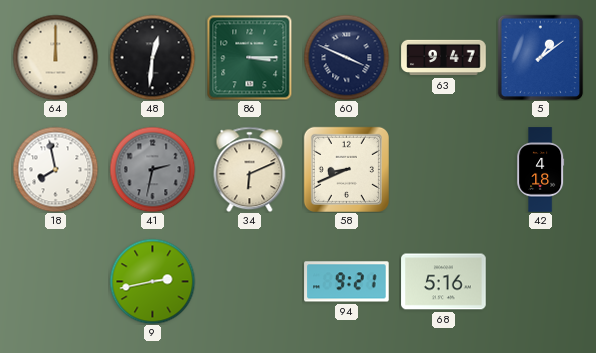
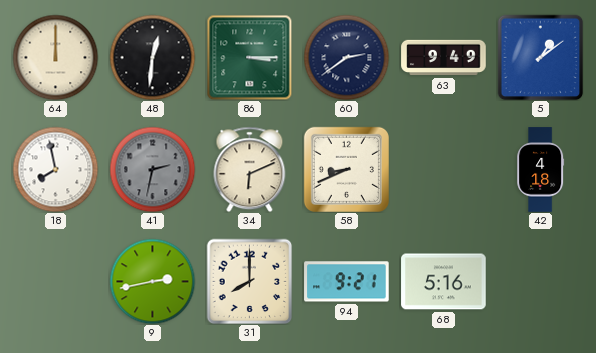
60: 3:49 -> 2:39 (346, 57)
63: 9:47 -> 9:49 (444, 58)
31: none -> 8:00 (249, 281)
